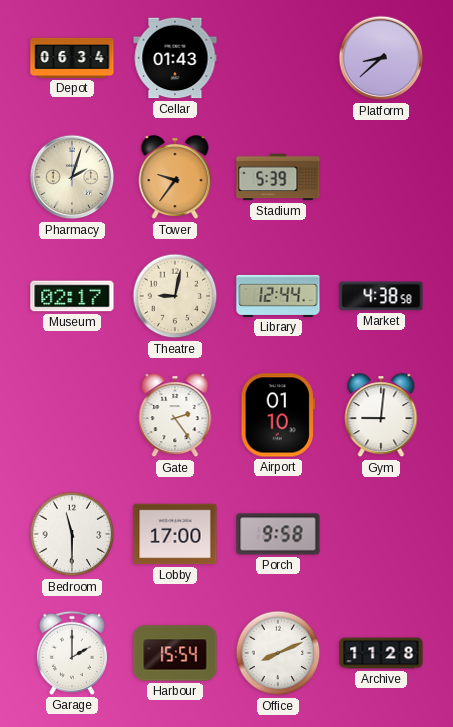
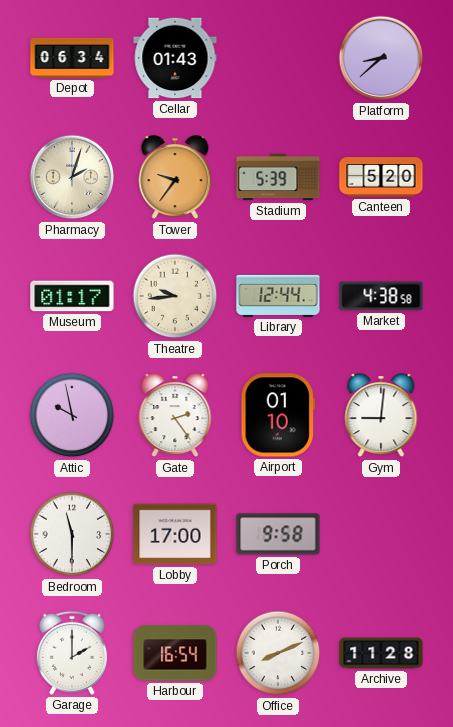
Canteen: none -> 5:20 (381, 177)
Museum: 02:17 -> 01:17 (72, 296)
Theatre: 9:02 -> 9:44 (175, 296)
Attic: none -> 9:58 (72, 415)
Harbour: 15:54 -> 16:54 (175, 653)
